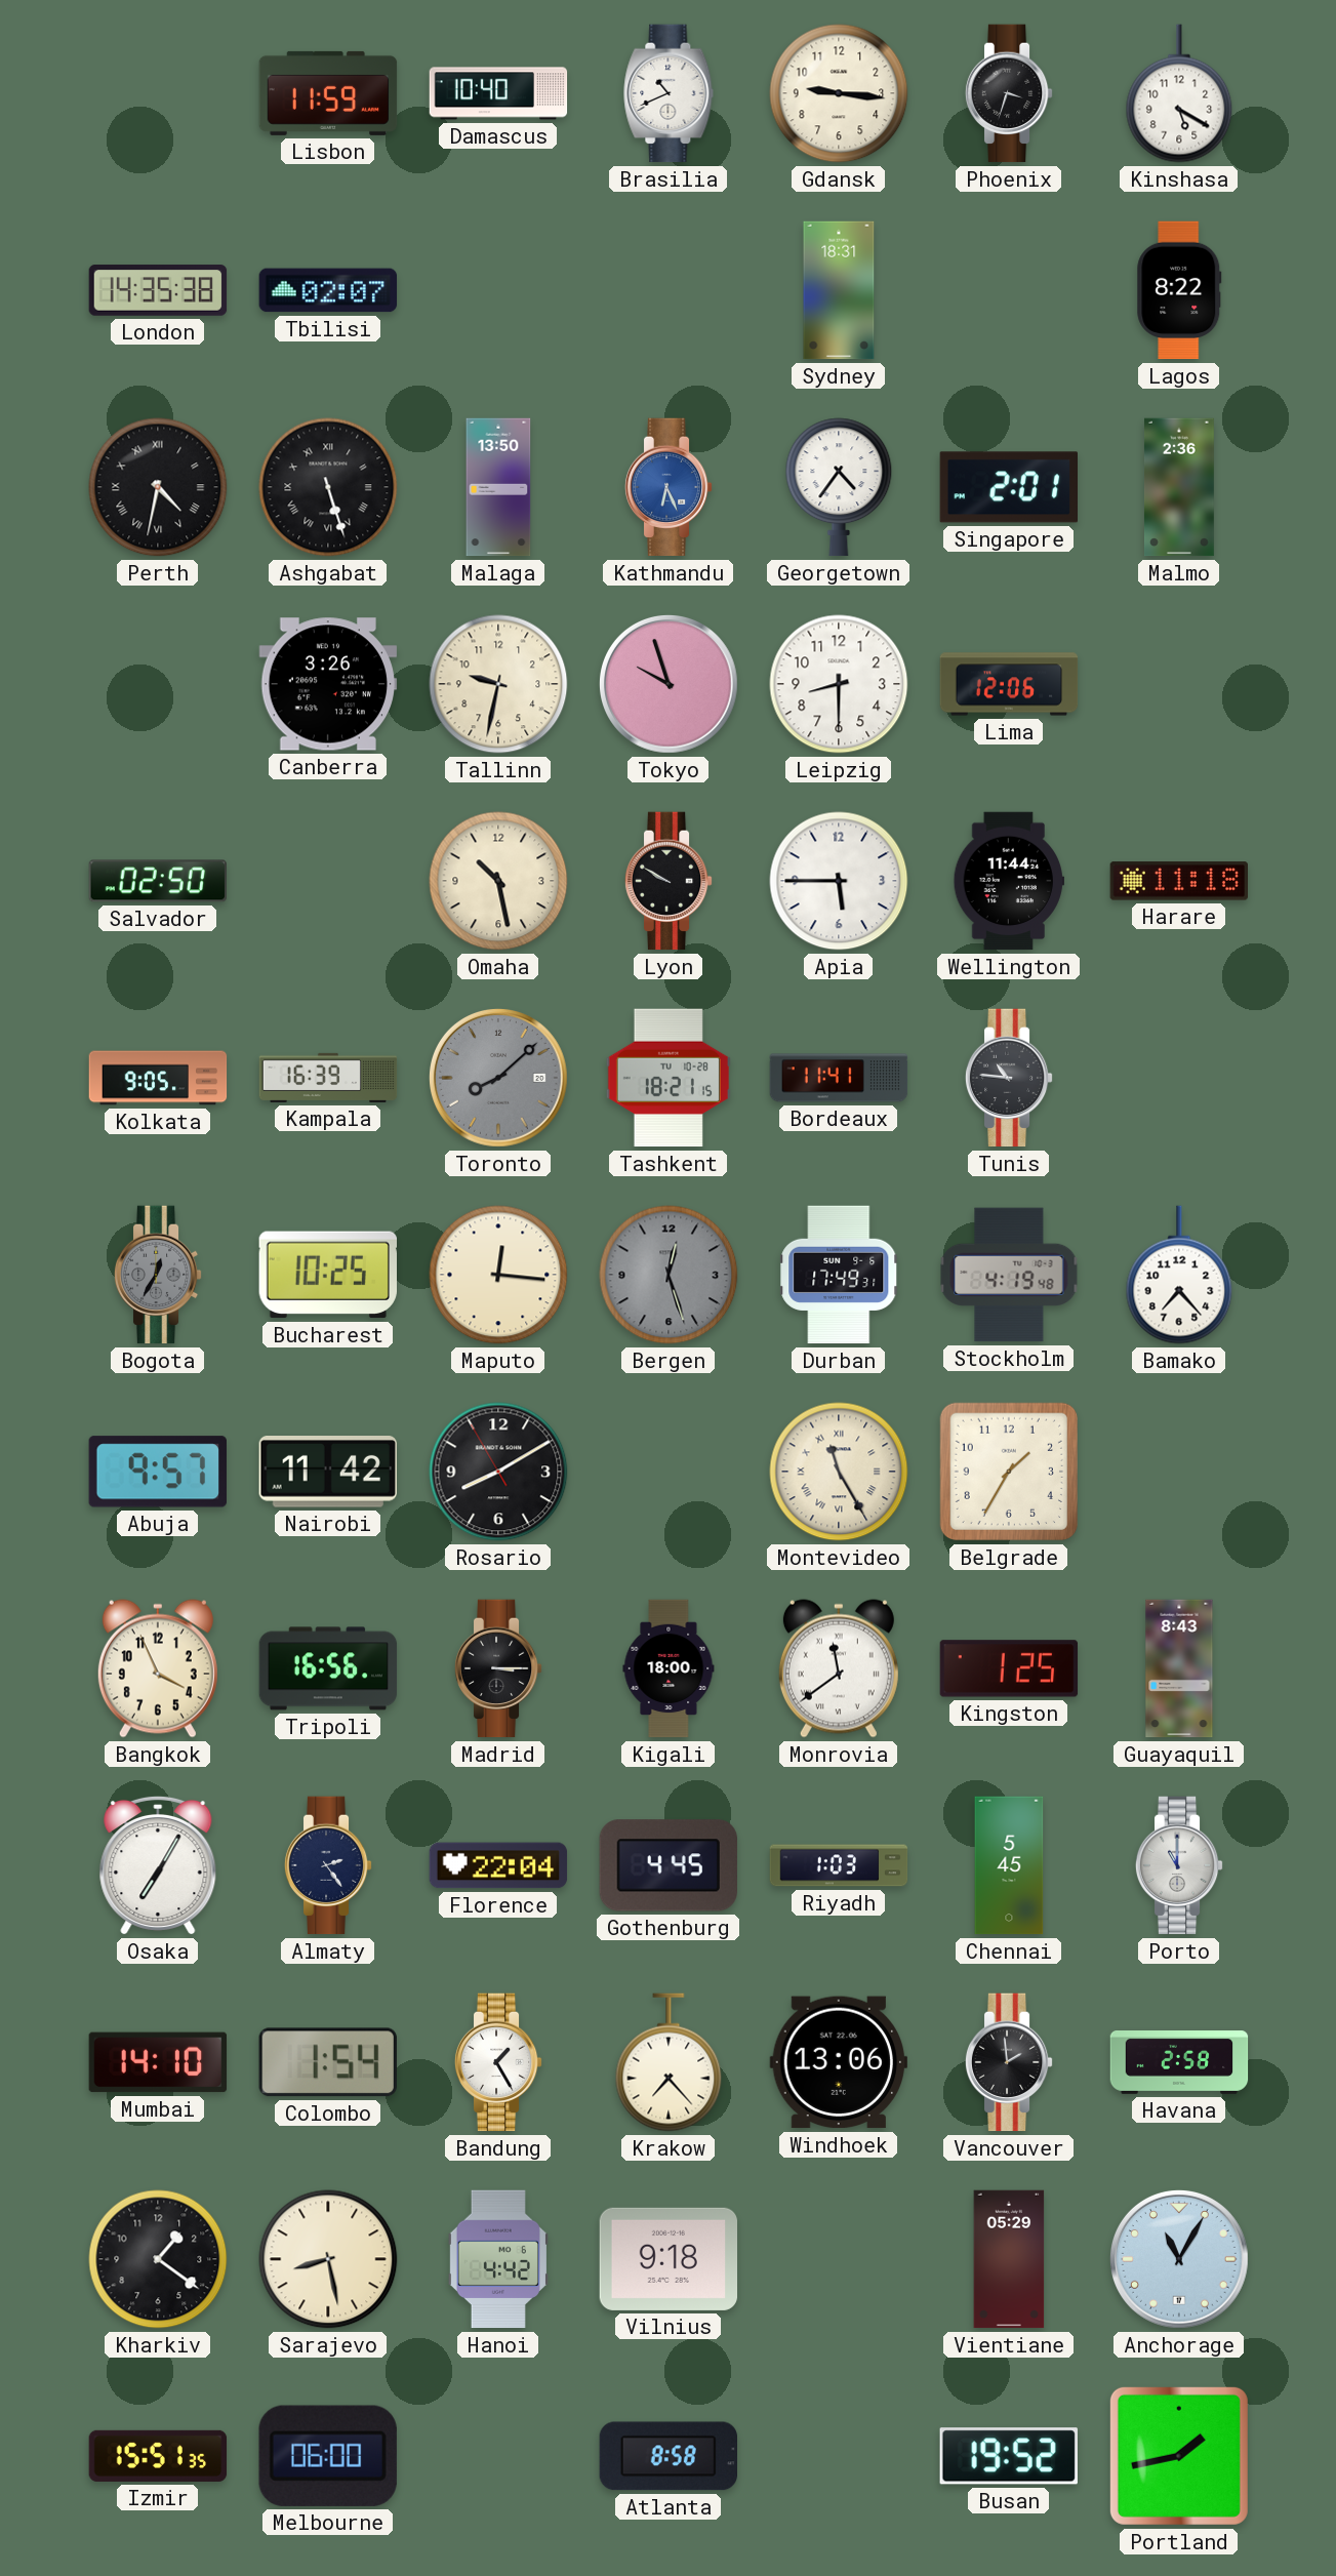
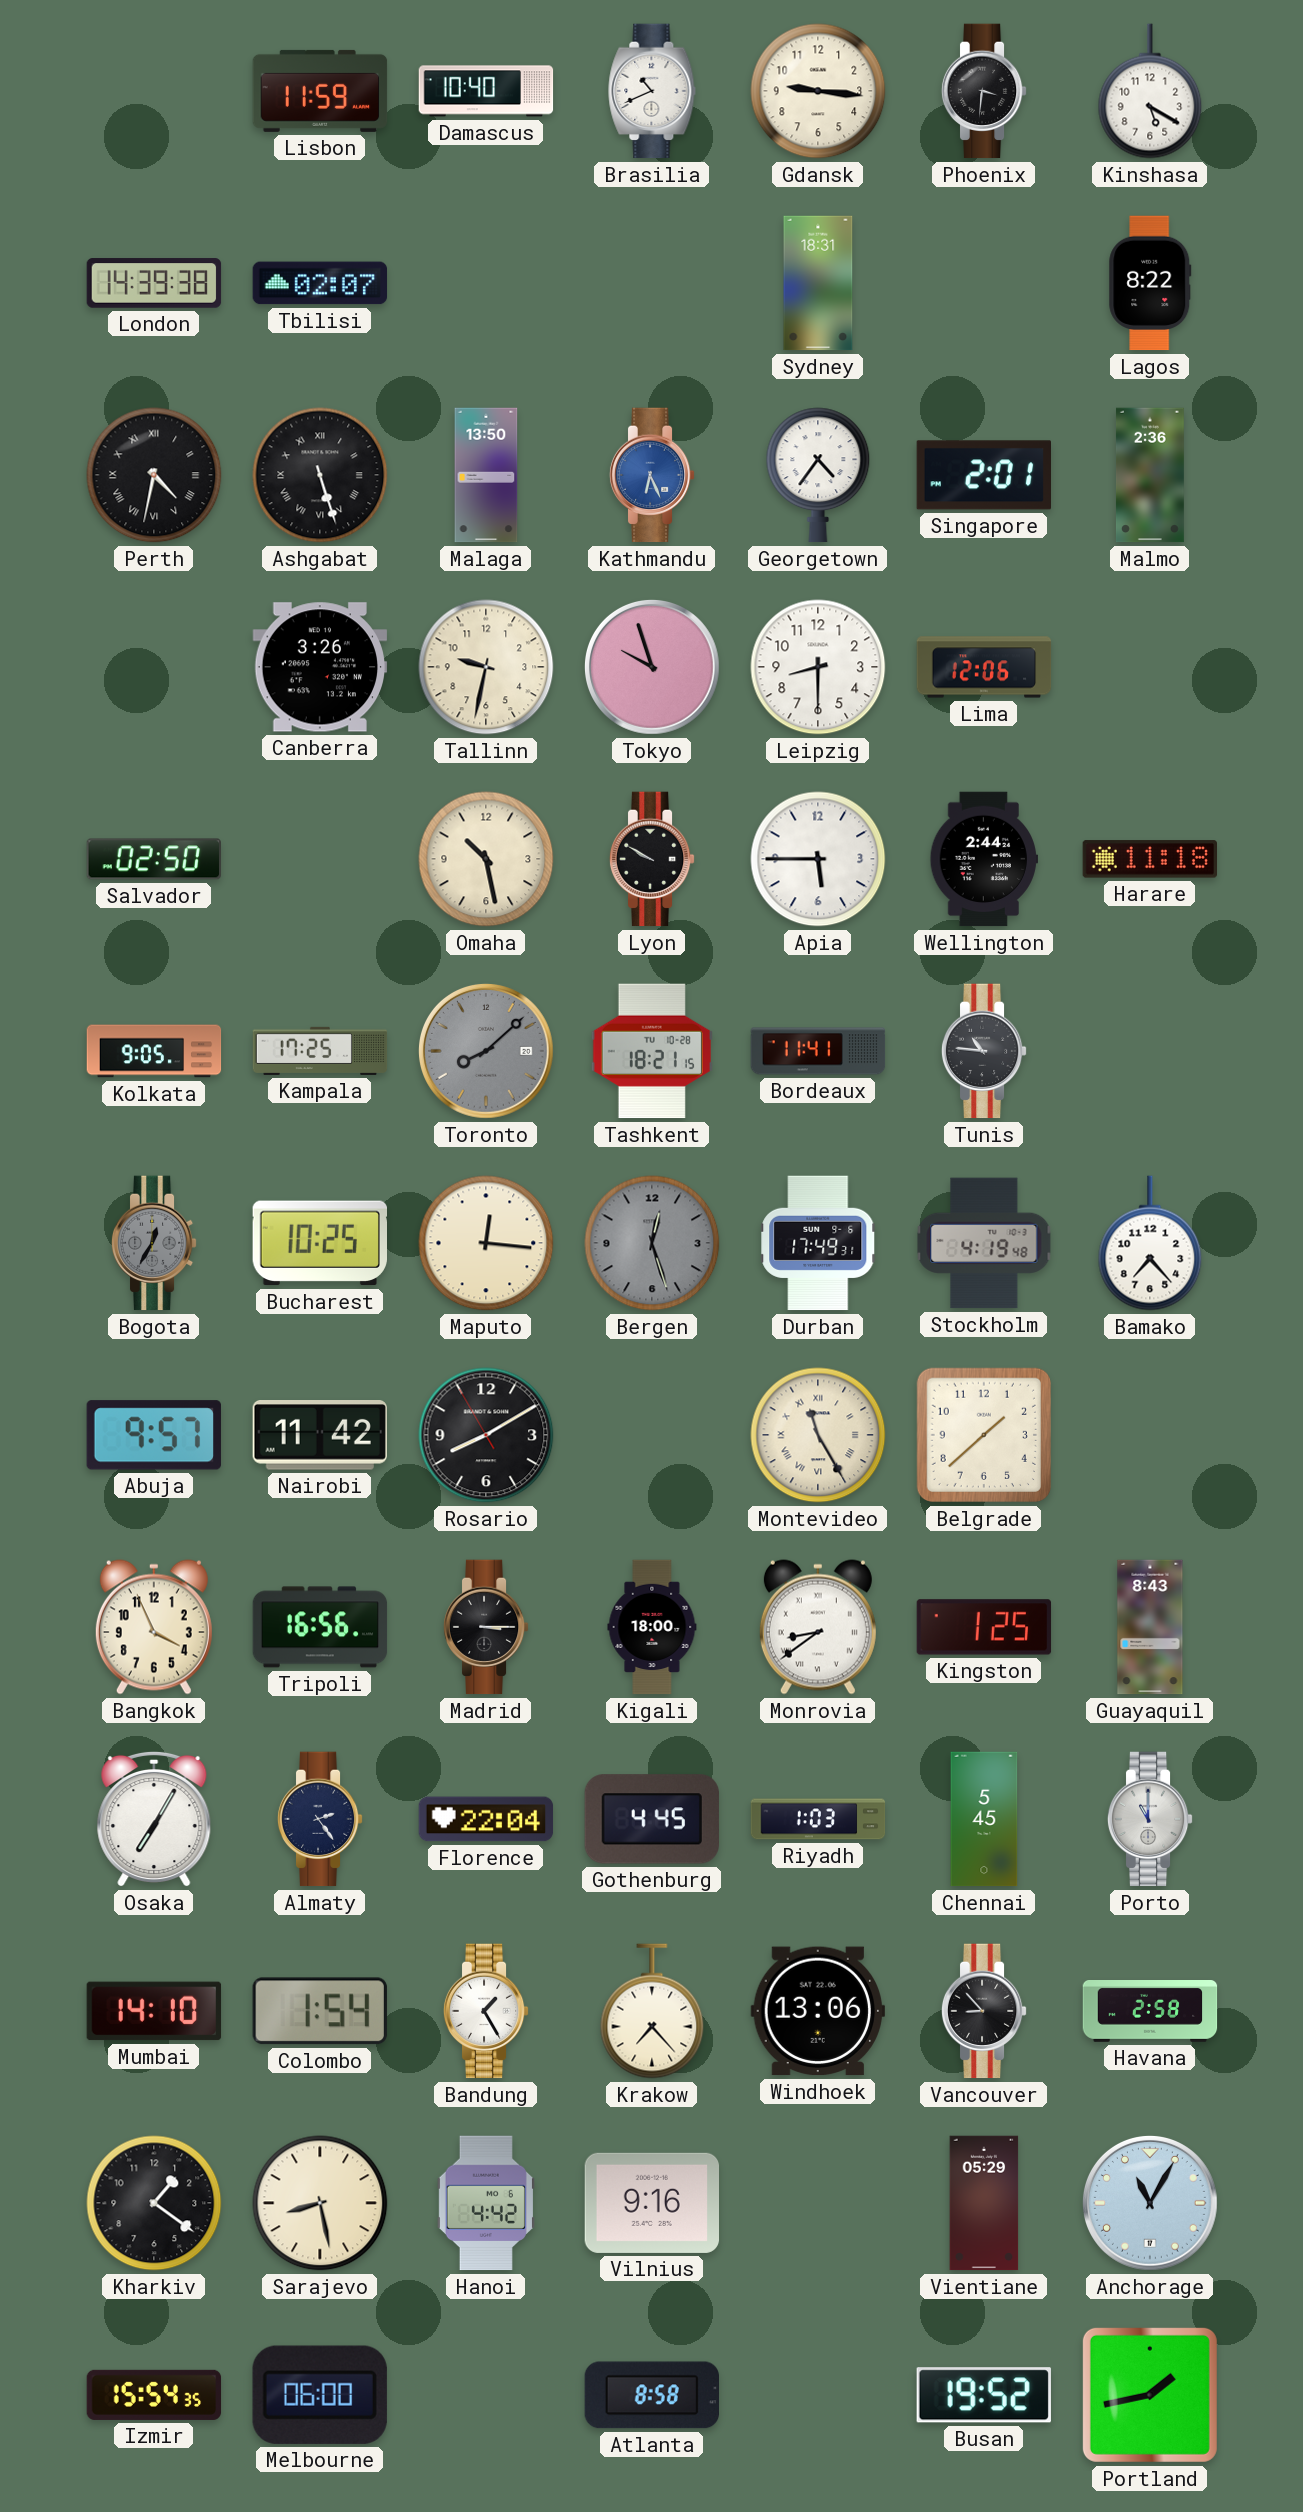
Phoenix: 3:33 -> 3:31 (984, 91)
London: 14:35 -> 14:39 (154, 283)
Wellington: 11:44 -> 2:44 (983, 859)
Kampala: 16:39 -> 17:25 (320, 1051)
Belgrade: 1:35 -> 1:38 (984, 1435)
Monrovia: 11:39 -> 8:39 (818, 1627)
Vancouver: 1:59 -> 8:53 (984, 2011)
Vilnius: 9:18 -> 9:16 (652, 2203)
Izmir: 15:51 -> 15:54 (154, 2395)
